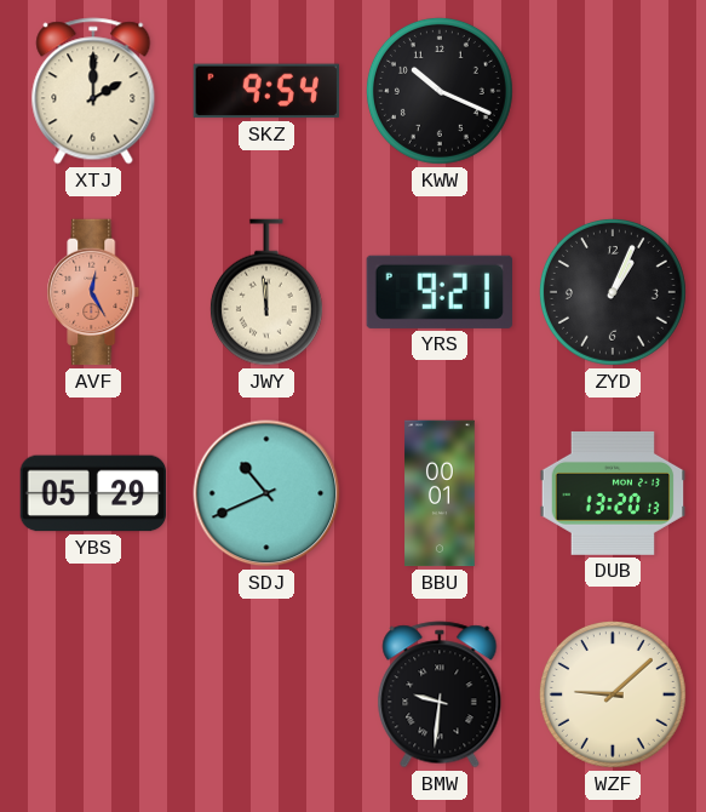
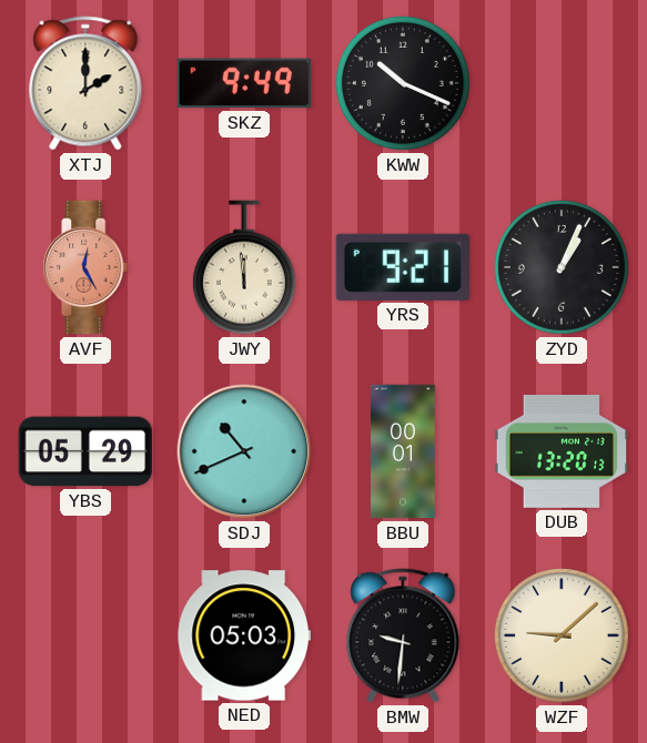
SKZ: 9:54 -> 9:49 (244, 83)
NED: none -> 05:03 (244, 635)
